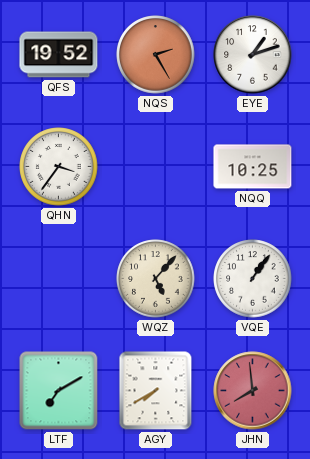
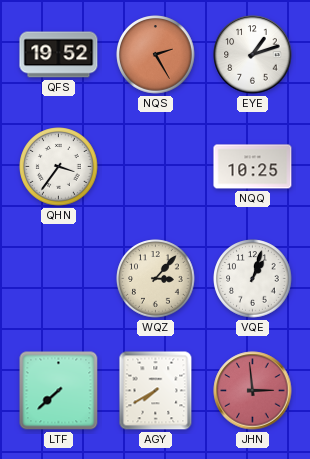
WQZ: 5:07 -> 3:07 (156, 279)
VQE: 1:06 -> 1:03 (253, 279)
LTF: 7:10 -> 7:38 (59, 391)
JHN: 7:59 -> 2:59 (253, 391)
